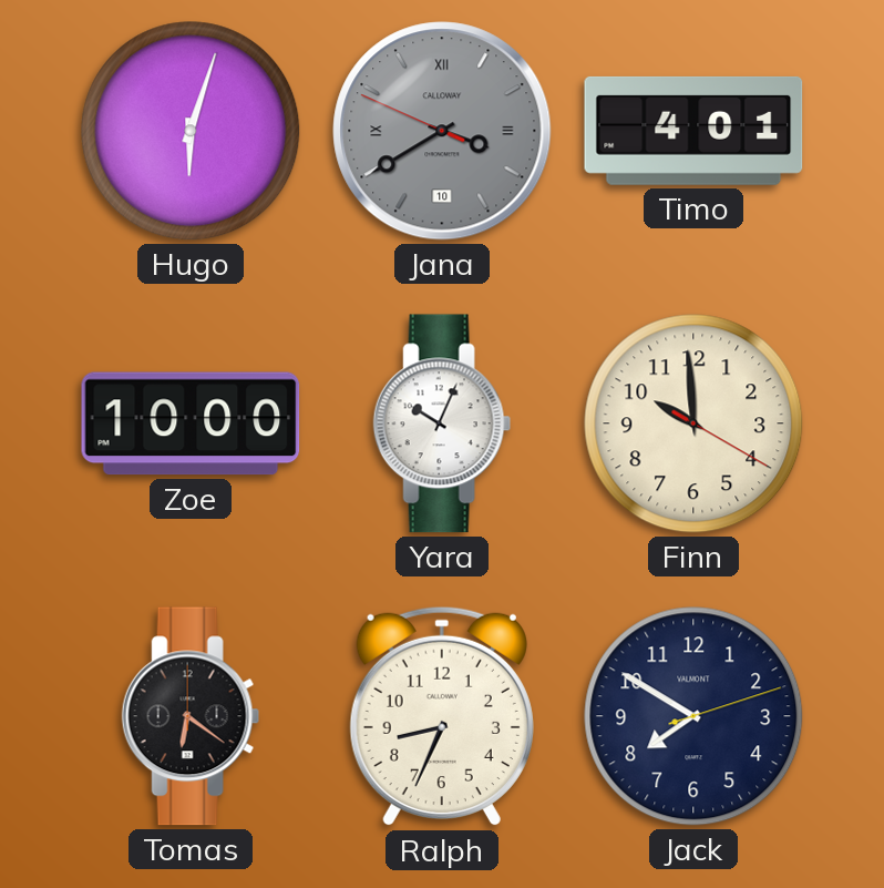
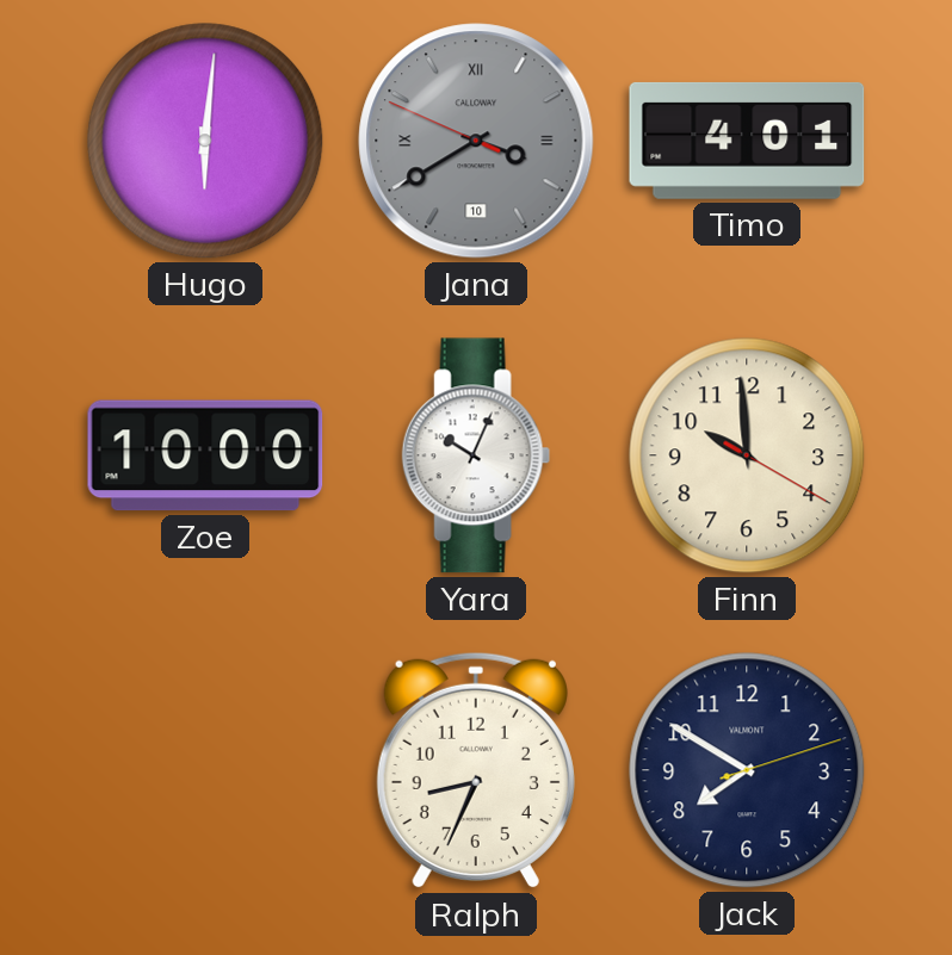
Hugo: 6:03 -> 6:01 (205, 141)
Tomas: 6:21 -> none (191, 716)
